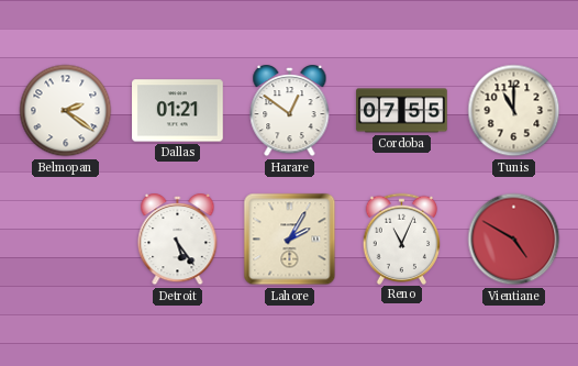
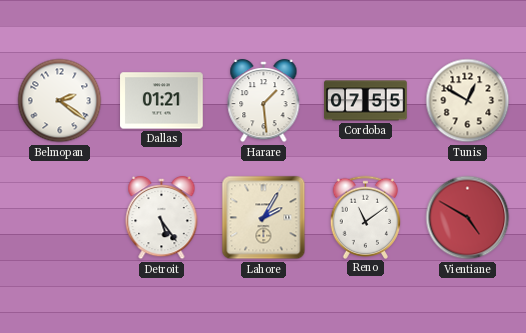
Harare: 12:51 -> 1:29 (264, 102)
Tunis: 11:00 -> 12:50 (468, 101)
Reno: 11:04 -> 11:09 (366, 217)
